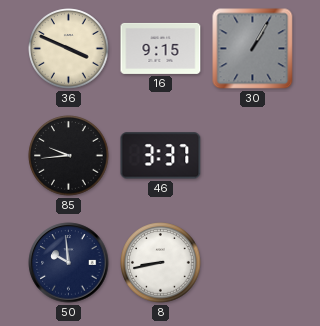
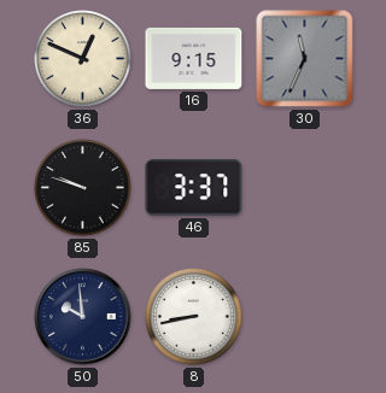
36: 3:49 -> 12:49 (83, 59)
30: 1:05 -> 11:34 (305, 59)
85: 9:44 -> 9:48 (83, 188)
